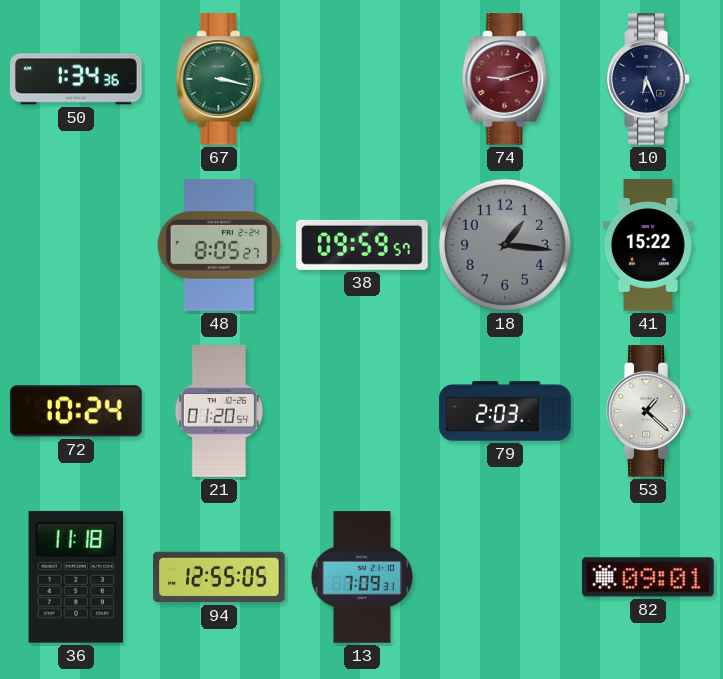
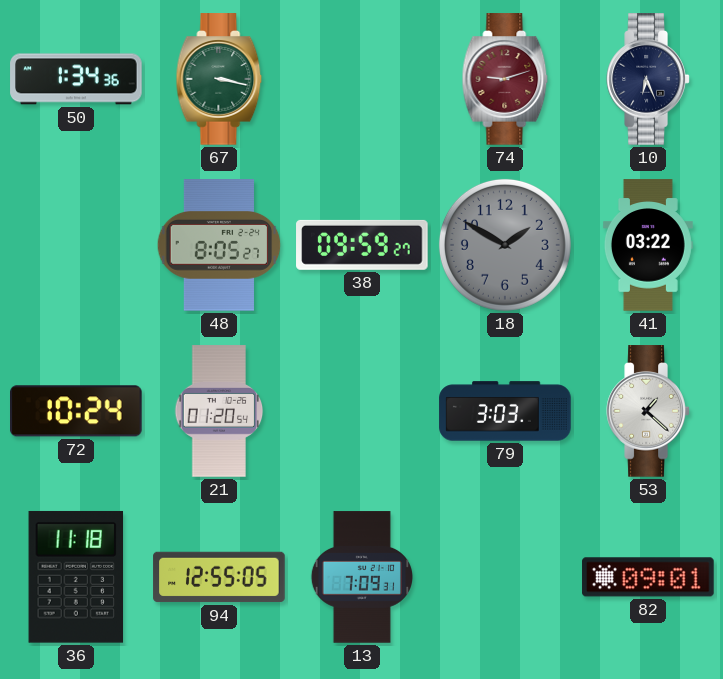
38: 09:59:57 -> 09:59:27 (362, 245)
18: 1:16 -> 1:50 (505, 245)
41: 15:22 -> 03:22 (648, 245)
79: 2:03 -> 3:03 (505, 411)
